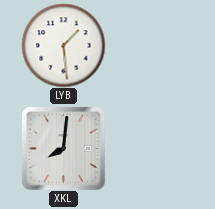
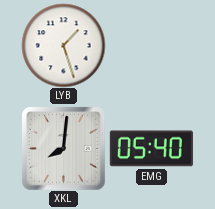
LYB: 1:29 -> 1:27 (63, 45)
EMG: none -> 05:40 (151, 149)
